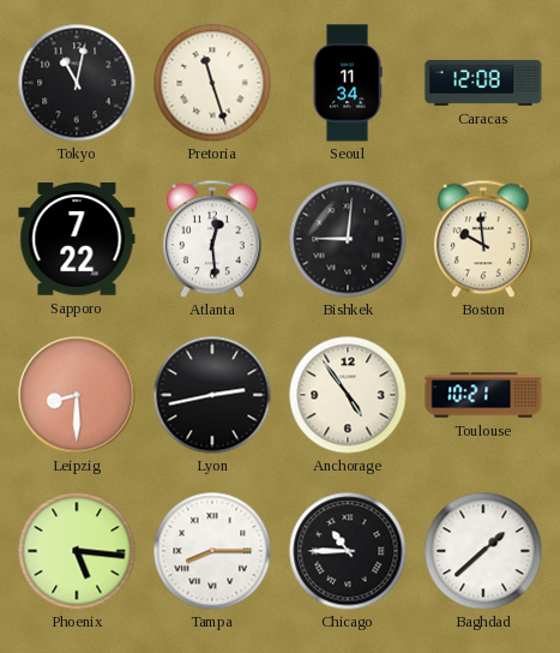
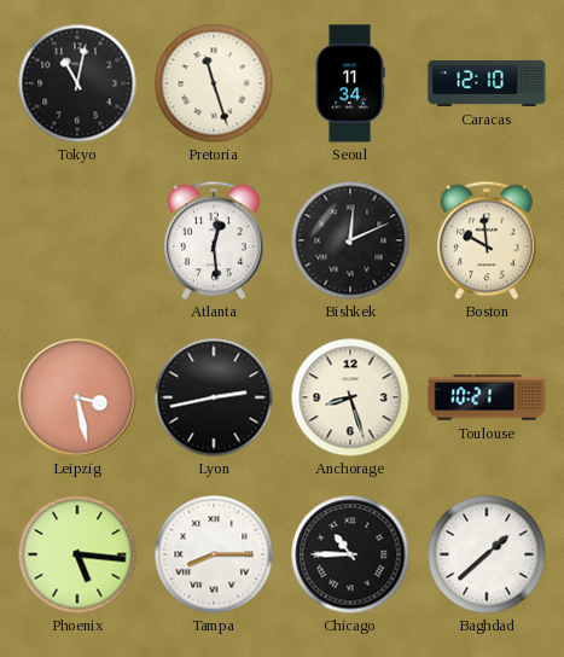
Caracas: 12:08 -> 12:10 (487, 83)
Sapporo: 7:22 -> none (77, 239)
Bishkek: 9:01 -> 12:11 (350, 240)
Leipzig: 8:30 -> 3:28 (77, 397)
Anchorage: 4:54 -> 8:27 (350, 397)
